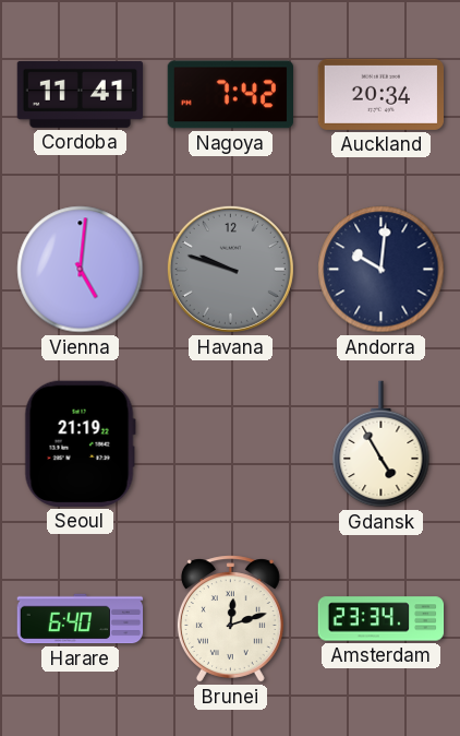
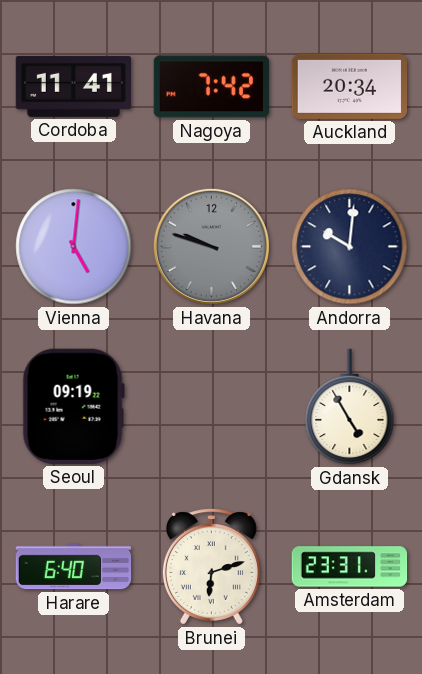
Seoul: 21:19 -> 09:19 (73, 406)
Brunei: 12:12 -> 6:12 (211, 567)
Amsterdam: 23:34 -> 23:31 (350, 567)
